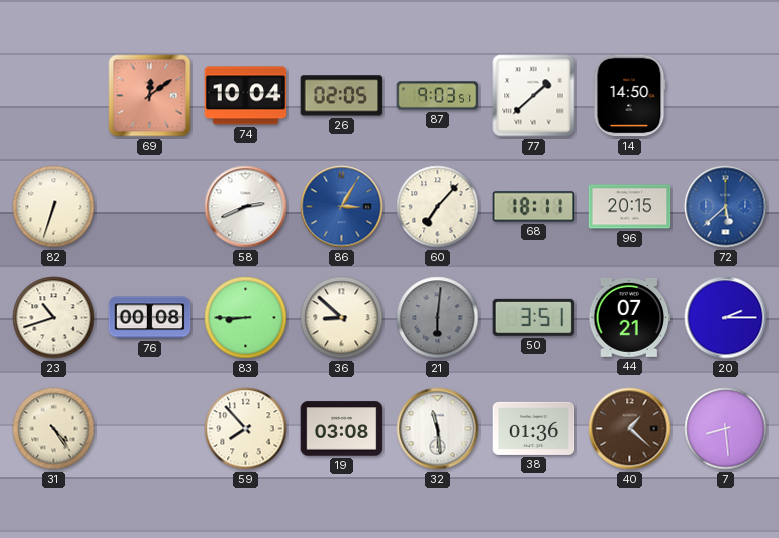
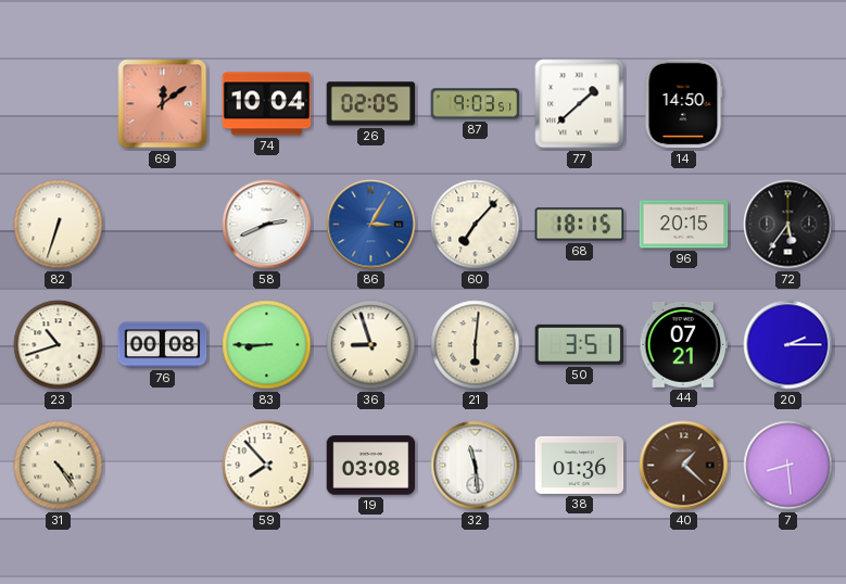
68: 18:11 -> 18:15 (580, 225)
72: 5:38 -> 5:36 (788, 225)
72 dial: blue -> black (788, 225)
36: 8:52 -> 8:57 (371, 345)
21 dial: grey -> cream (476, 345)
